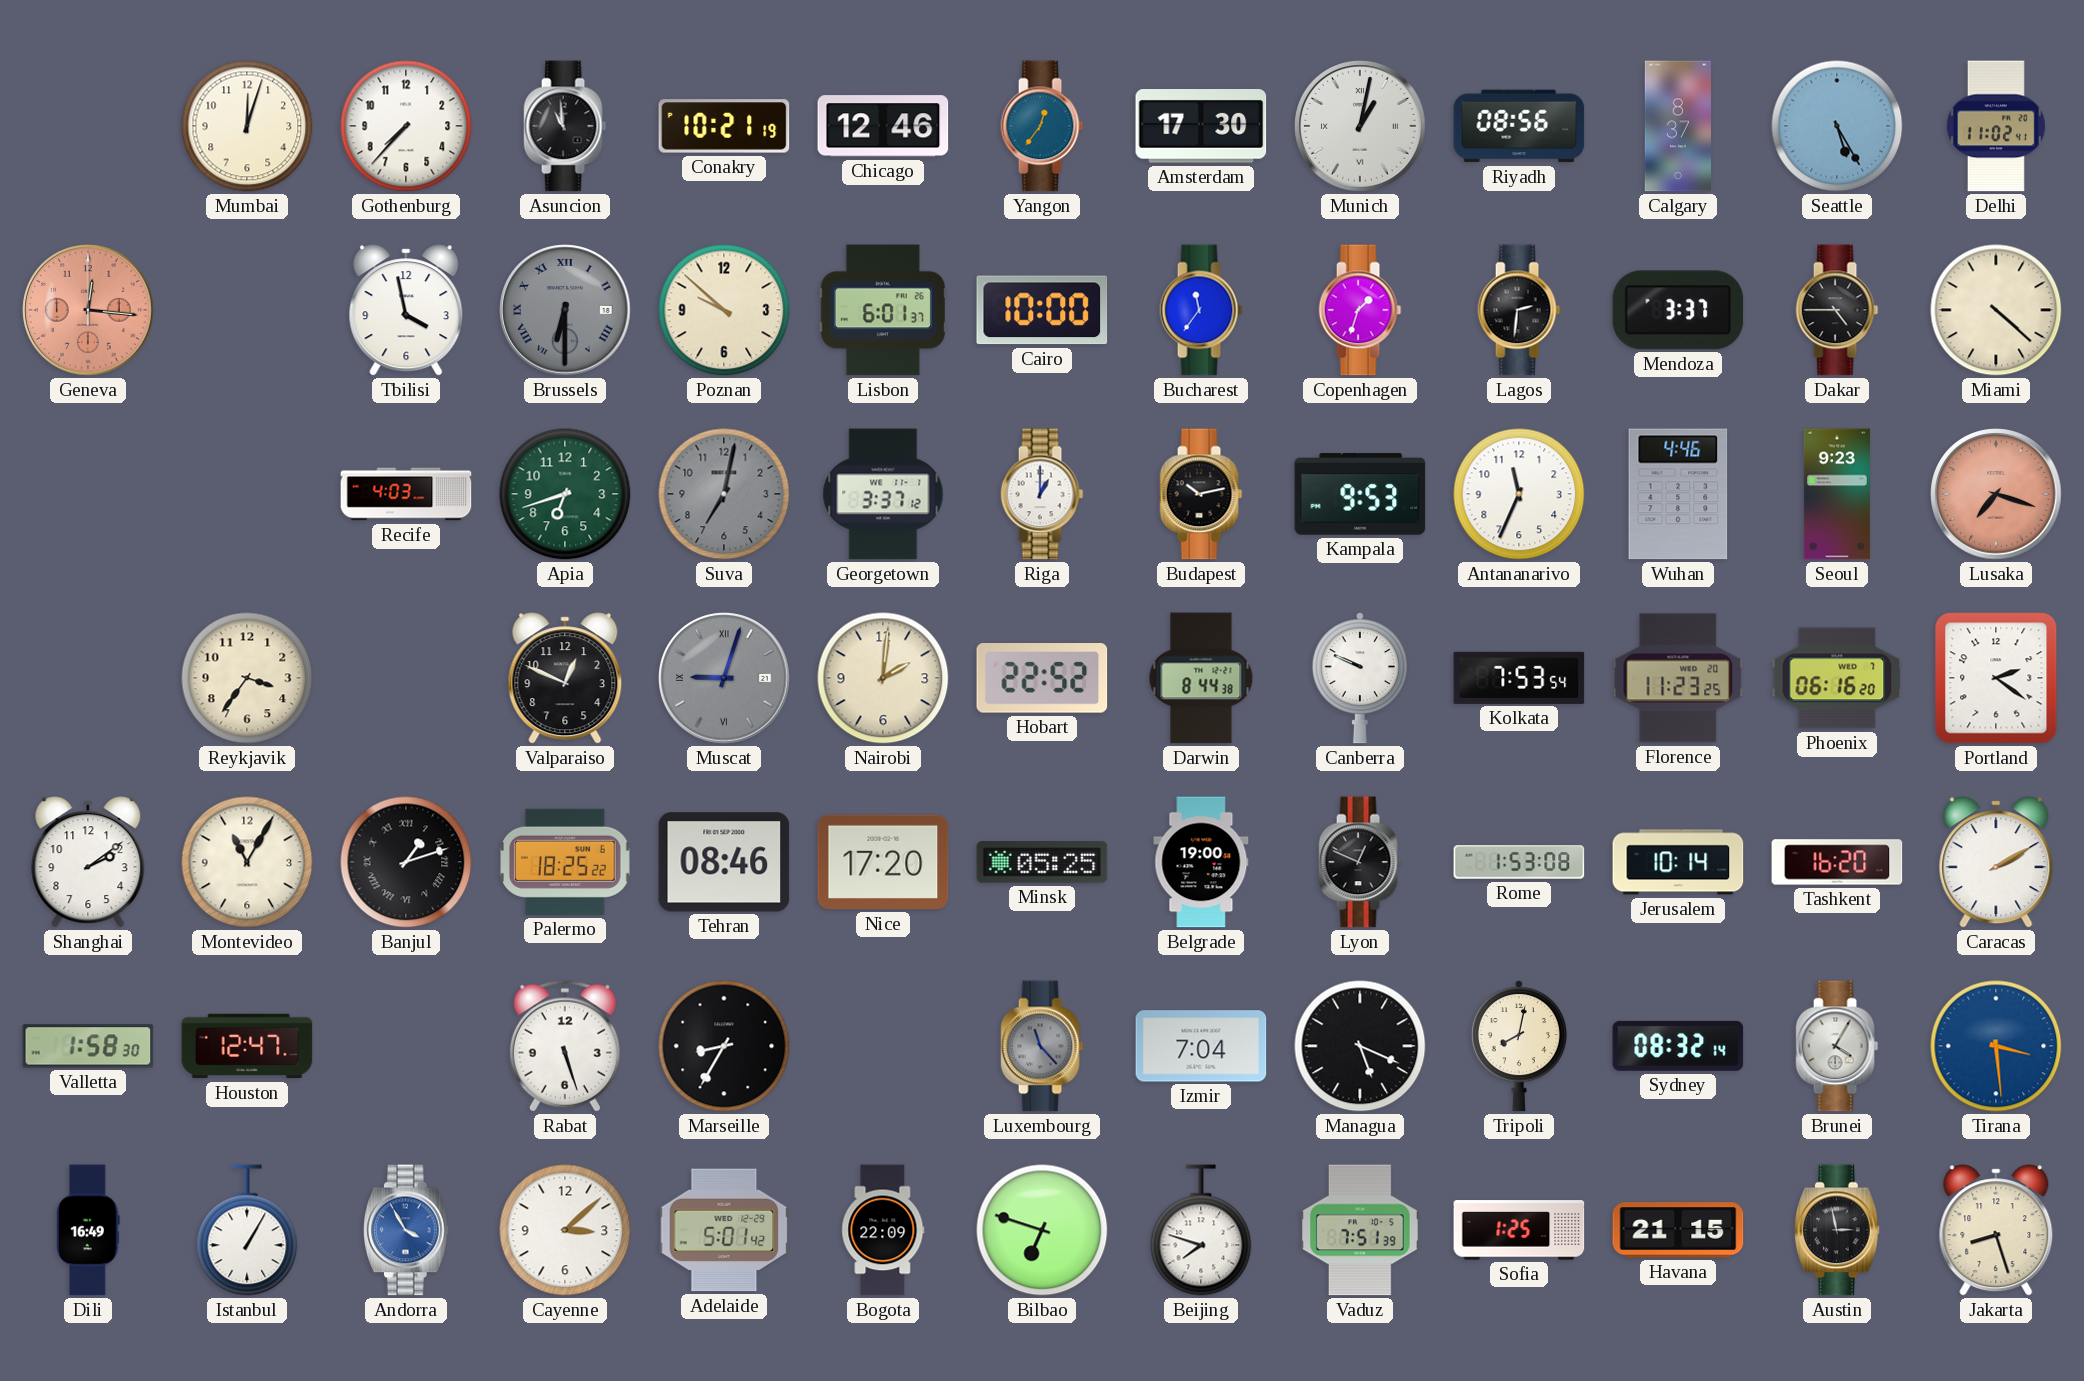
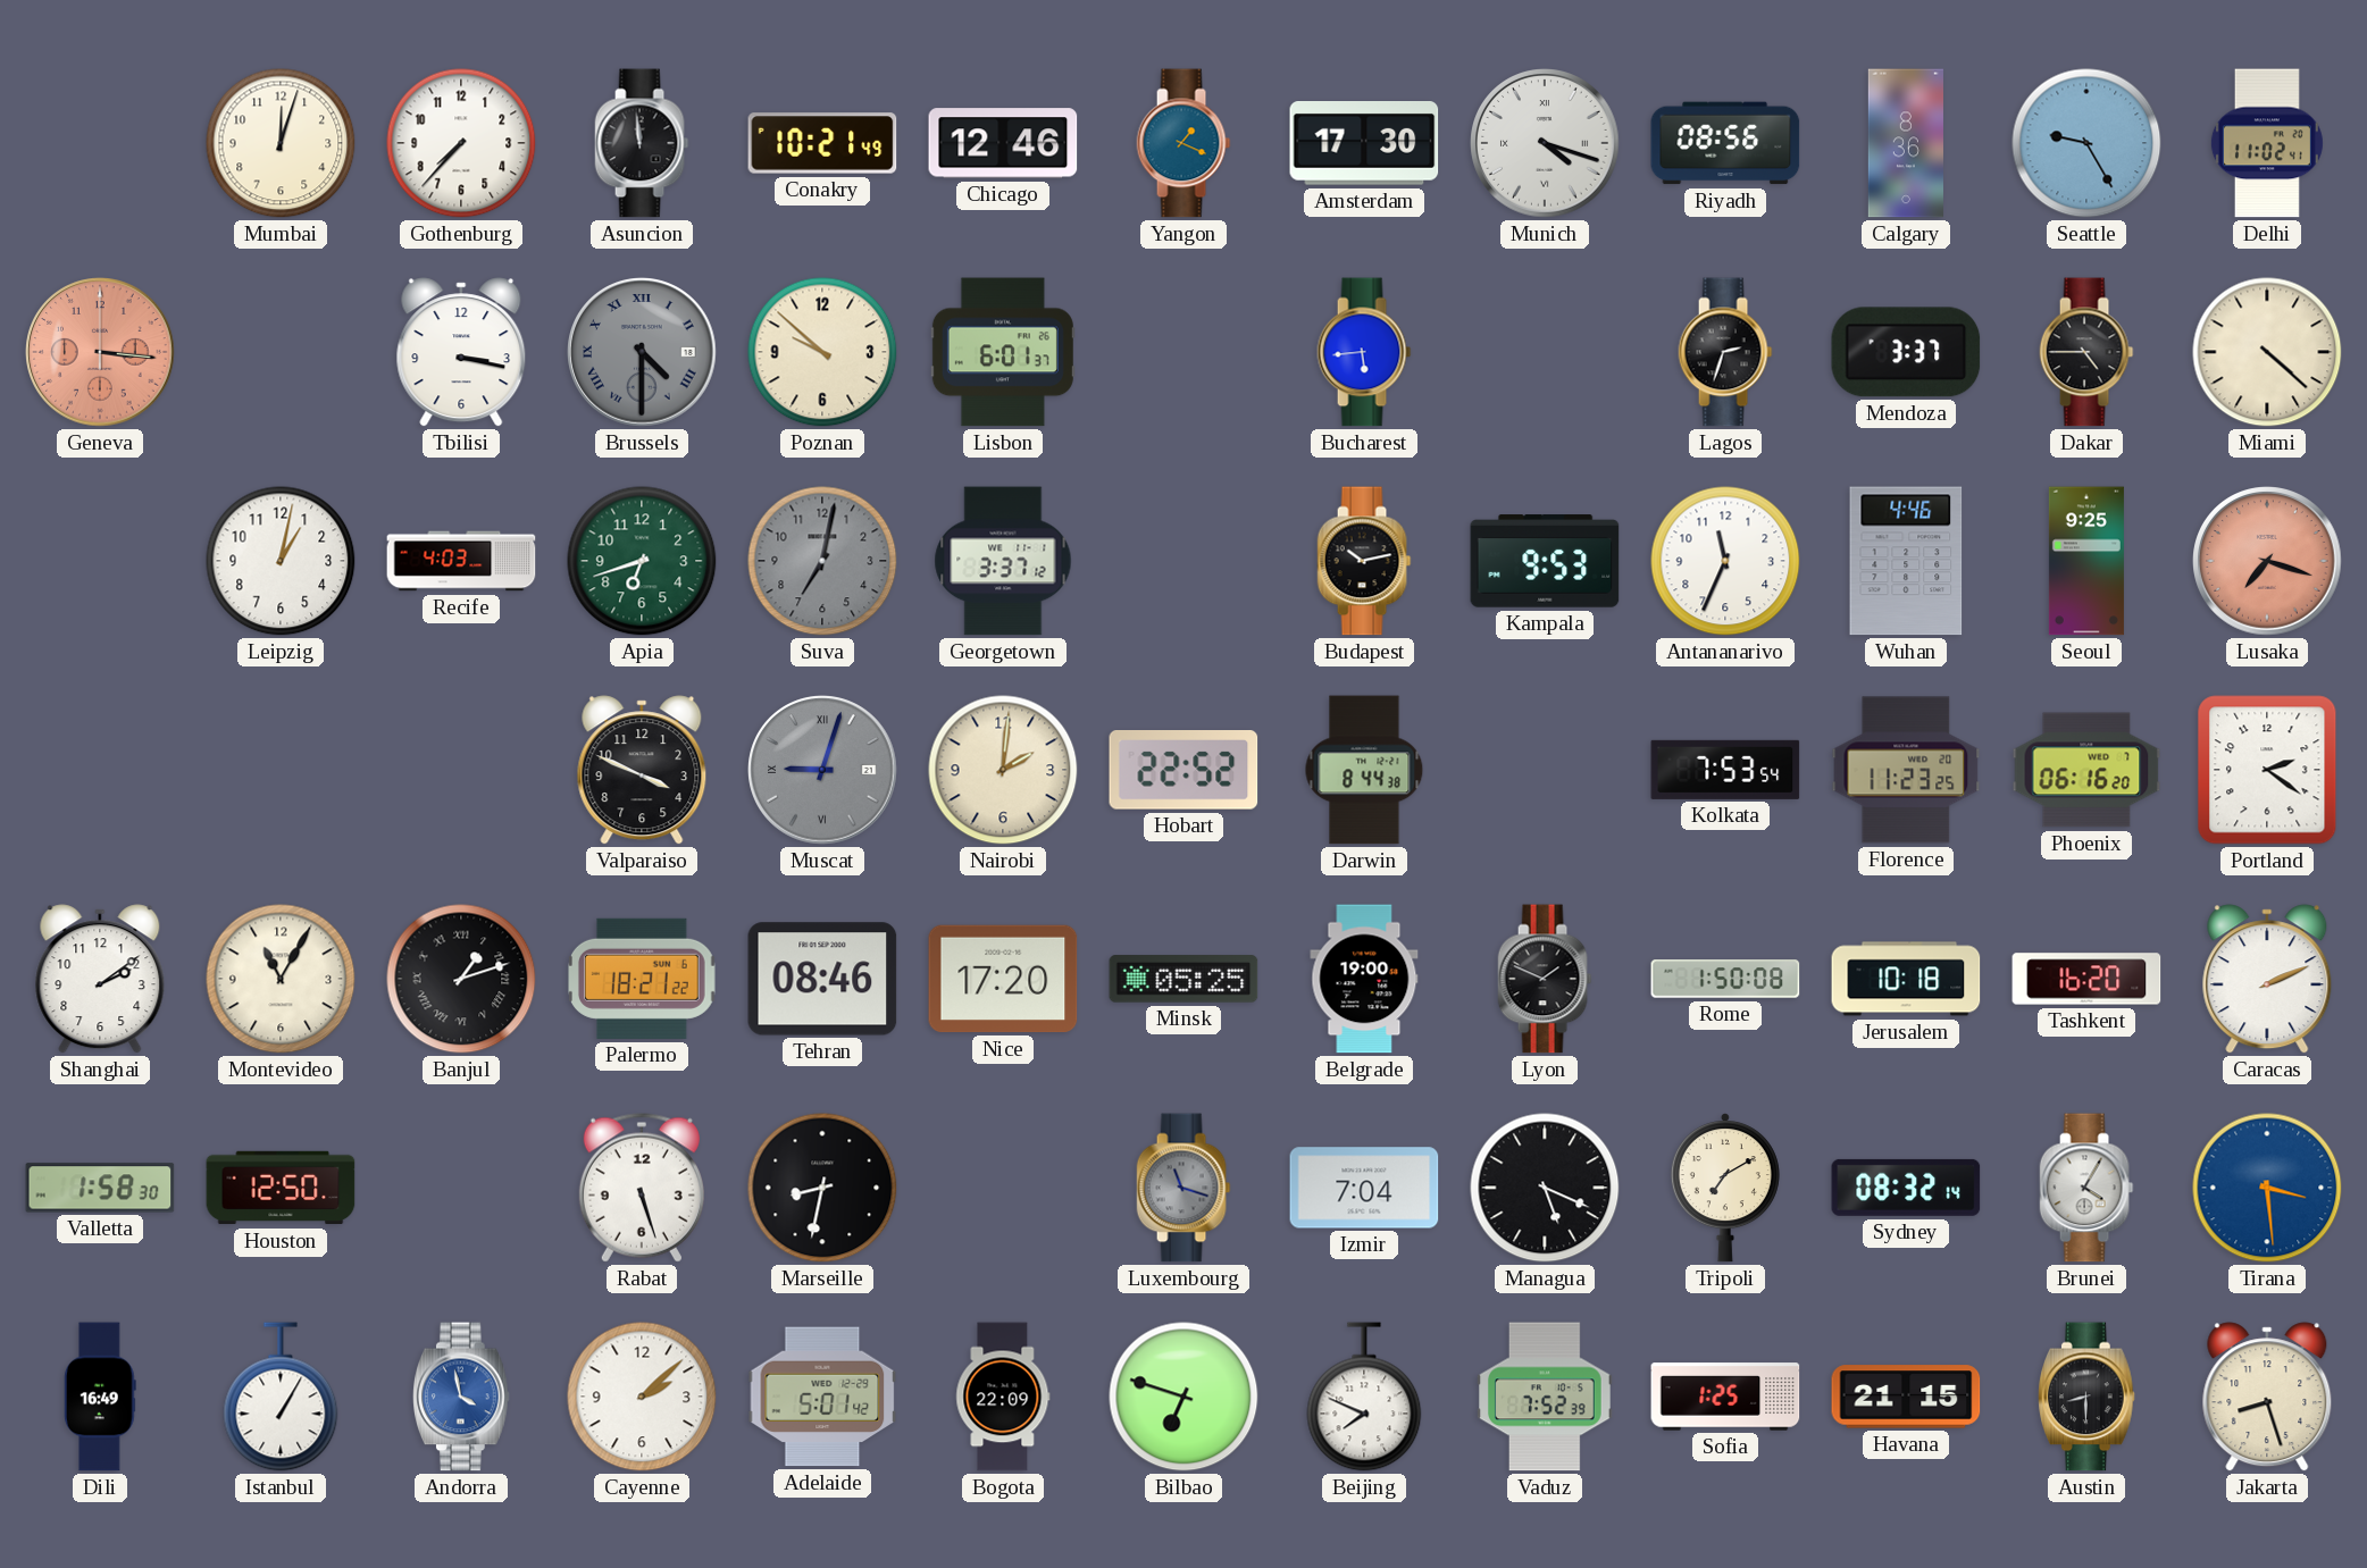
Asuncion: 10:59 -> 11:59 (642, 143)
Conakry: 10:21:19 -> 10:21:49 (822, 143)
Yangon: 12:36 -> 1:19 (1183, 143)
Munich: 1:02 -> 4:18 (1545, 143)
Calgary: 8:37 -> 8:36 (1906, 143)
Seattle: 5:25 -> 9:25 (2086, 143)
Geneva: 12:16 -> 3:16 (100, 352)
Tbilisi: 3:58 -> 3:17 (461, 352)
Brussels: 6:30 -> 4:30 (642, 352)
Cairo: 10:00 -> none (1042, 310)
Bucharest: 11:36 -> 5:44 (1364, 352)
Copenhagen: 1:33 -> none (1360, 310)
Lagos: 2:31 -> 2:33 (1725, 352)
Leipzig: none -> 1:02 (281, 561)
Riga: 1:00 -> none (1042, 494)
Seoul: 9:23 -> 9:25 (2086, 561)
Reykjavik: 3:36 -> none (247, 678)
Valparaiso: 12:49 -> 3:49 (642, 770)
Canberra: 9:49 -> none (1360, 678)
Palermo: 18:25 -> 18:21 (643, 979)
Lyon: 12:49 -> 1:49 (1545, 979)
Rome: 1:53 -> 1:50 (1725, 979)
Jerusalem: 10:14 -> 10:18 (1906, 979)
Caracas: 2:10 -> 2:11 (2267, 979)
Houston: 12:47 -> 12:50 (281, 1188)
Marseille: 8:35 -> 8:32 (822, 1188)
Luxembourg: 11:23 -> 11:18 (1183, 1188)
Tripoli: 8:02 -> 7:10 (1725, 1188)
Andorra: 3:55 -> 3:58 (462, 1397)
Cayenne: 3:08 -> 2:08 (642, 1397)
Beijing: 7:48 -> 7:49 (1364, 1397)
Vaduz: 7:51 -> 7:52 (1545, 1397)
Austin: 2:58 -> 8:30 (2088, 1397)
